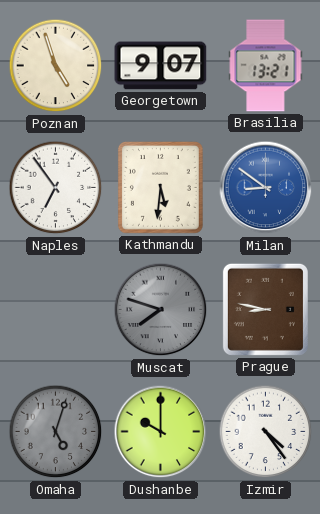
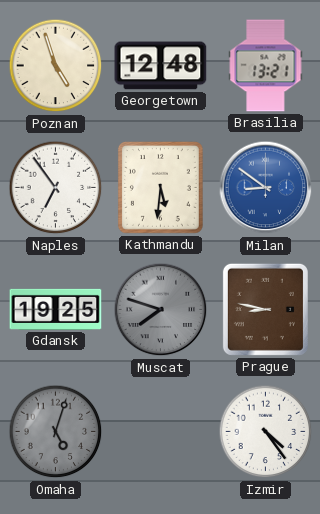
Georgetown: 9:07 -> 12:48 (161, 66)
Gdansk: none -> 19:25 (56, 309)
Dushanbe: 10:00 -> none (161, 432)
